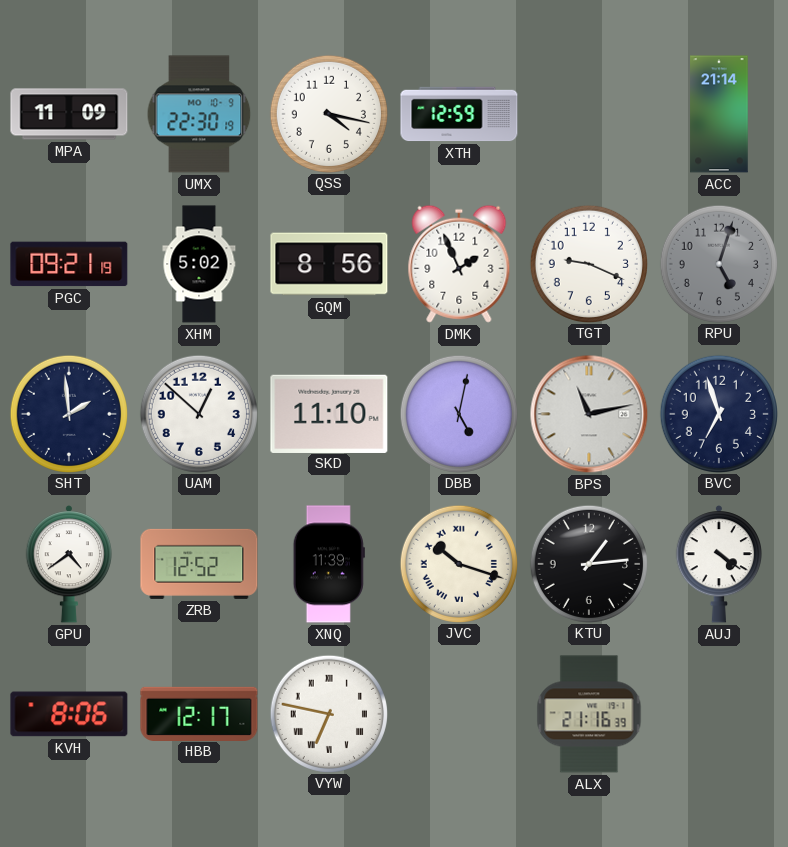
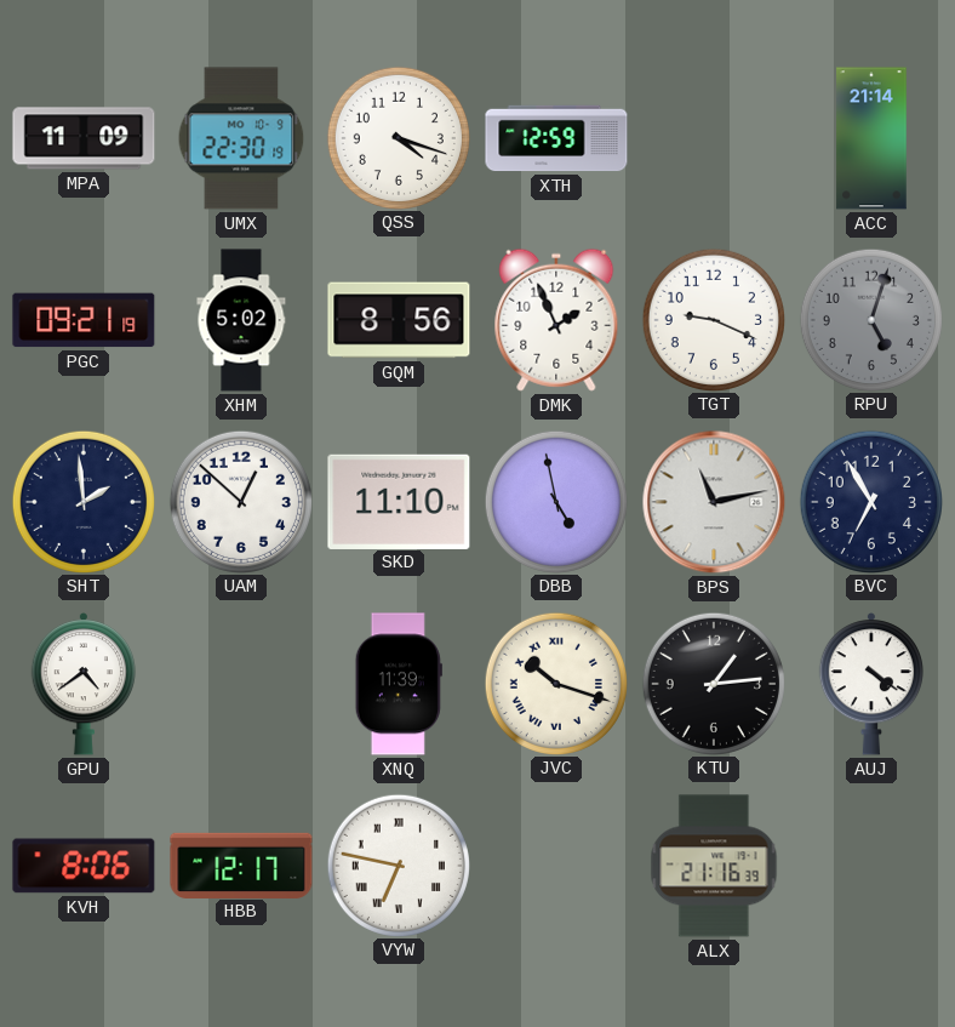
QSS: 4:17 -> 4:18 (398, 137)
DBB: 5:02 -> 4:58 (555, 501)
BVC: 6:57 -> 6:55 (870, 501)
ZRB: 12:52 -> none (199, 564)
